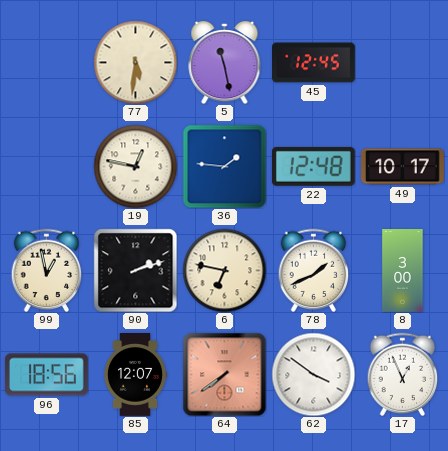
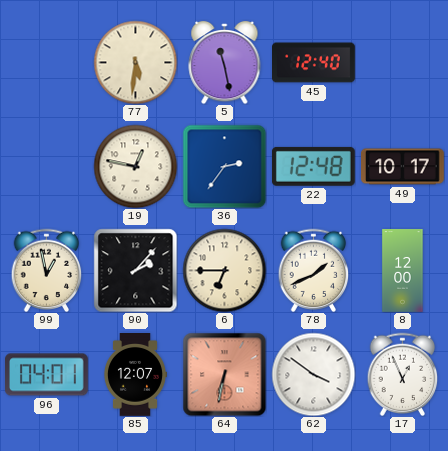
45: 12:45 -> 12:40 (314, 63)
36: 1:46 -> 2:36 (224, 166)
90: 2:12 -> 2:07 (135, 270)
6: 6:47 -> 6:45 (224, 270)
8: 3:00 -> 12:00 (403, 271)
96: 18:56 -> 04:01 (47, 375)
64: 7:39 -> 6:32 (224, 374)
